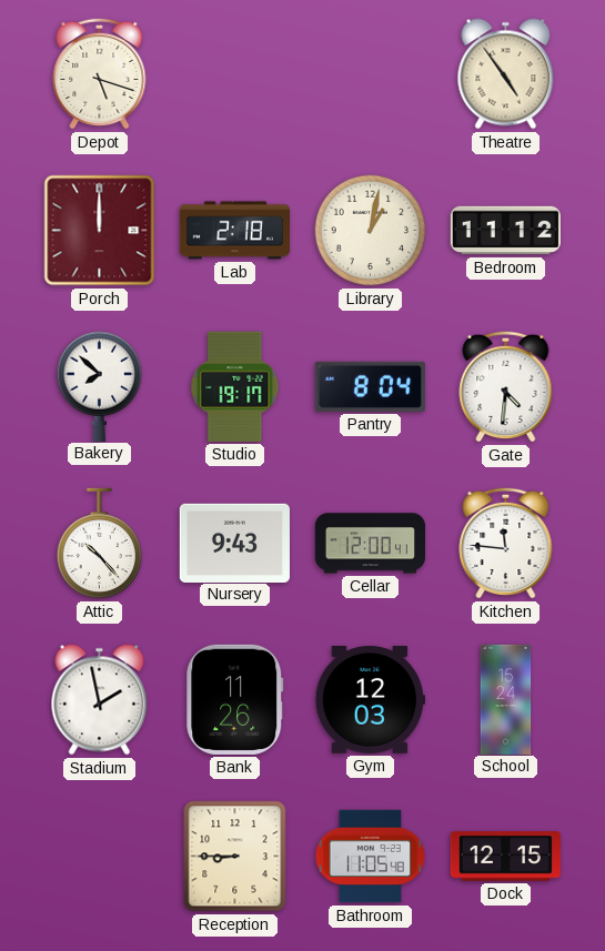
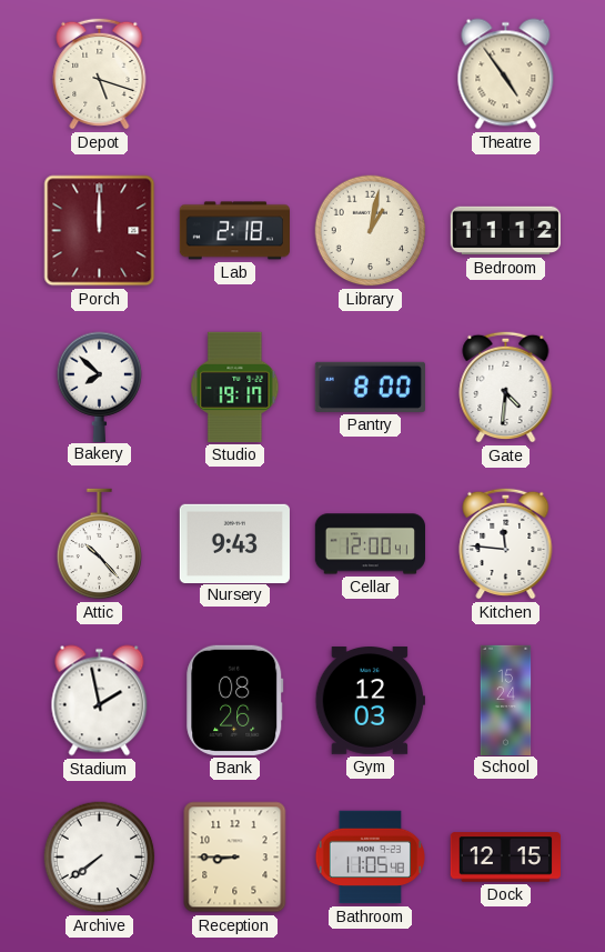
Pantry: 8:04 -> 8:00 (370, 387)
Bank: 11:26 -> 08:26 (235, 700)
Archive: none -> 7:39 (100, 858)
